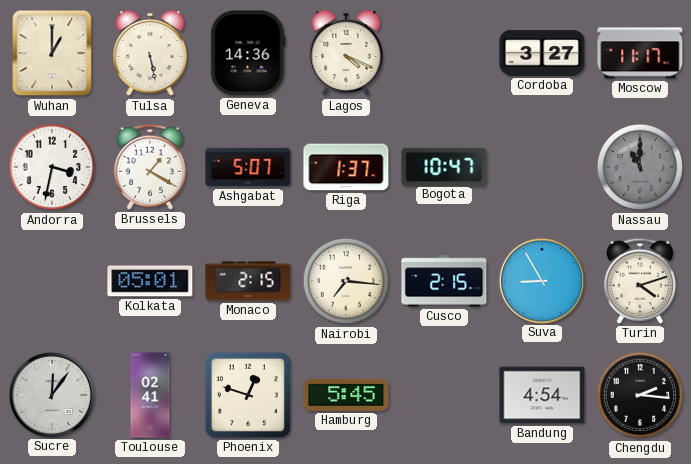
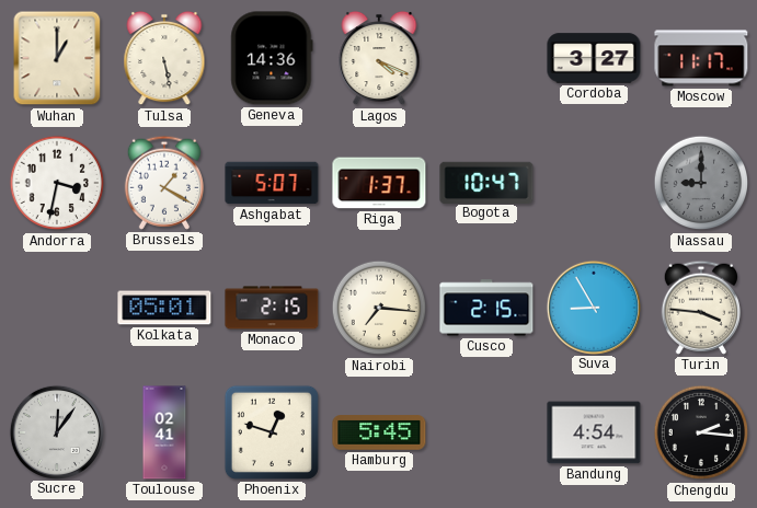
Nassau: 11:00 -> 9:00 (701, 183)
Turin: 4:12 -> 3:46 (701, 308)
